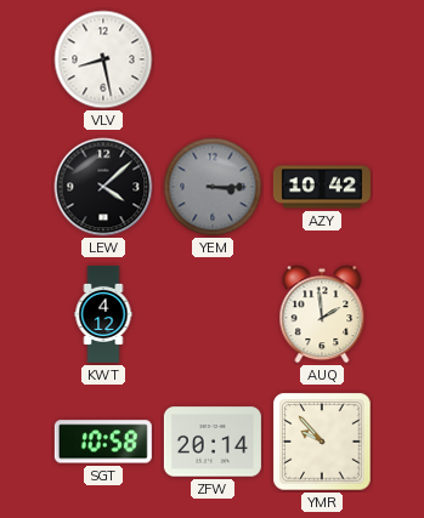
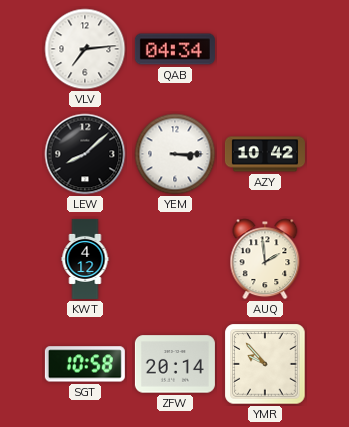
VLV: 8:28 -> 7:14 (85, 49)
QAB: none -> 04:34 (175, 49)
LEW: 4:08 -> 8:08 (85, 154)
YEM dial: grey -> white (175, 154)
